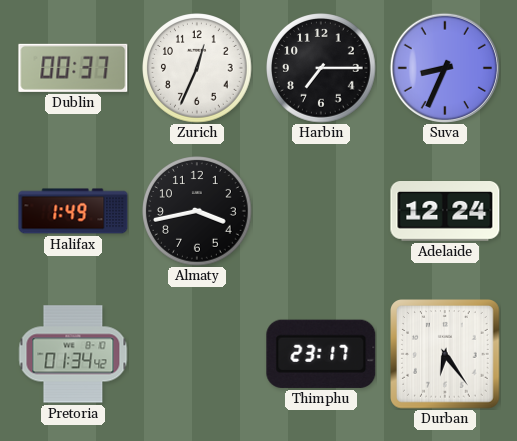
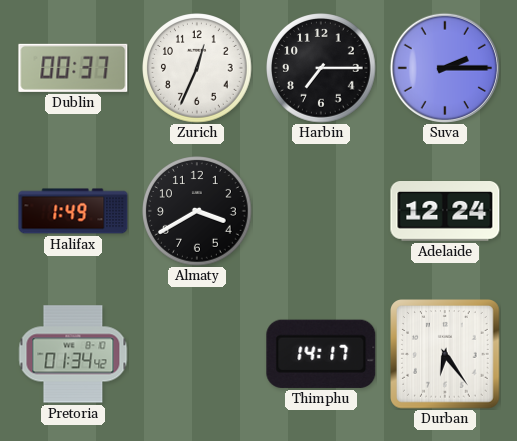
Suva: 8:34 -> 2:15 (445, 68)
Almaty: 3:43 -> 3:40 (198, 212)
Thimphu: 23:17 -> 14:17 (321, 354)
